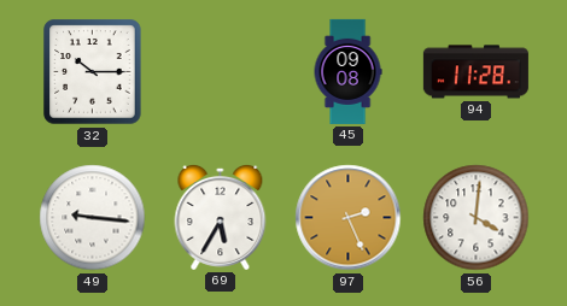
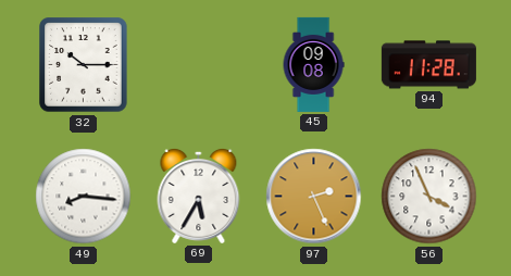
49: 9:16 -> 8:16 (84, 197)
56: 4:01 -> 3:56 (429, 197)
